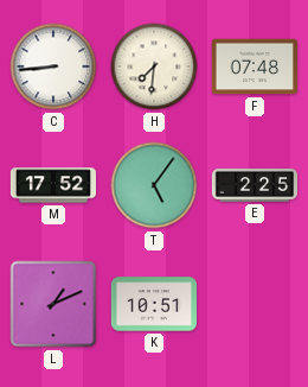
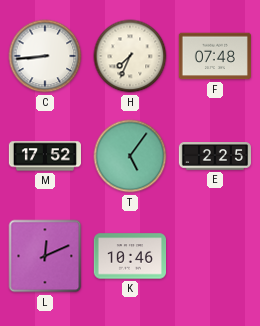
H: 7:31 -> 7:34 (130, 56)
L: 1:11 -> 12:11 (45, 256)
K: 10:51 -> 10:46 (129, 256)
